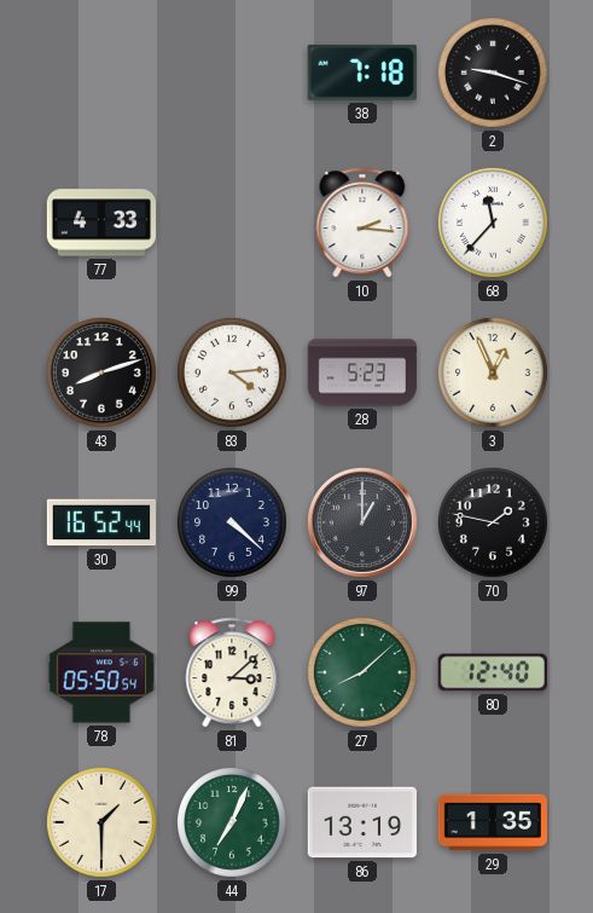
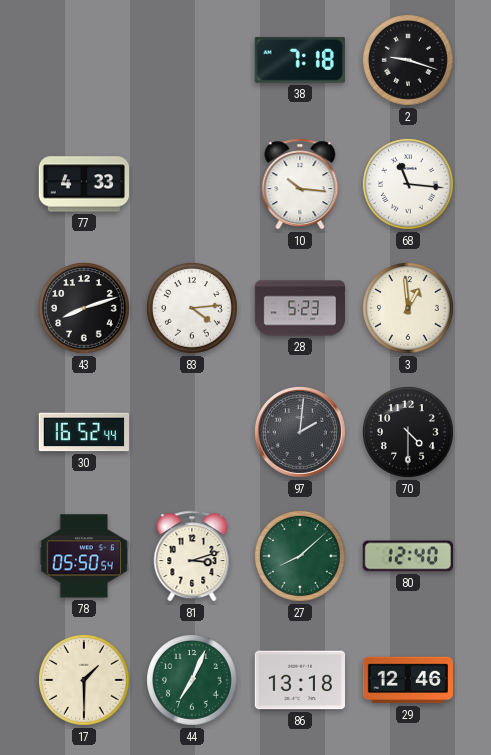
10: 2:16 -> 10:16 (300, 184)
68: 11:37 -> 11:16 (409, 185)
3: 12:56 -> 12:59 (409, 309)
99: 4:22 -> none (233, 524)
97: 1:00 -> 2:01 (300, 432)
70: 1:47 -> 4:30 (409, 433)
81: 3:08 -> 3:12 (192, 556)
86: 13:19 -> 13:18 (299, 680)
29: 1:35 -> 12:46 (407, 680)
